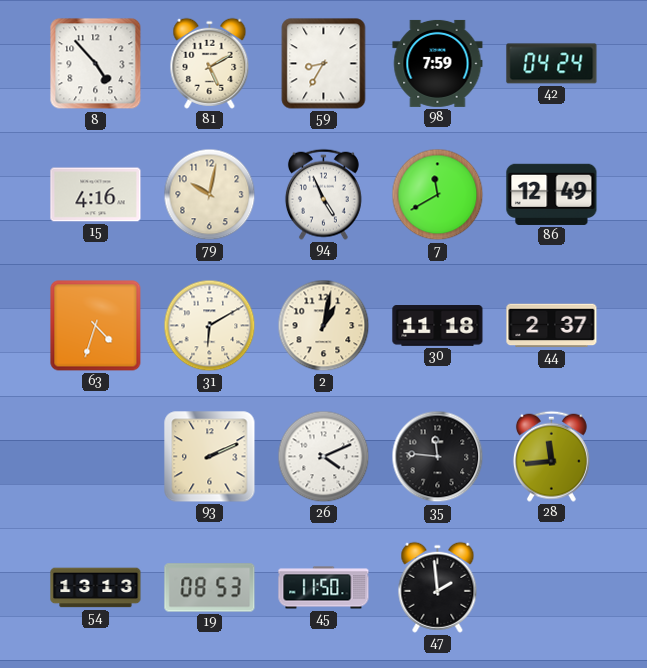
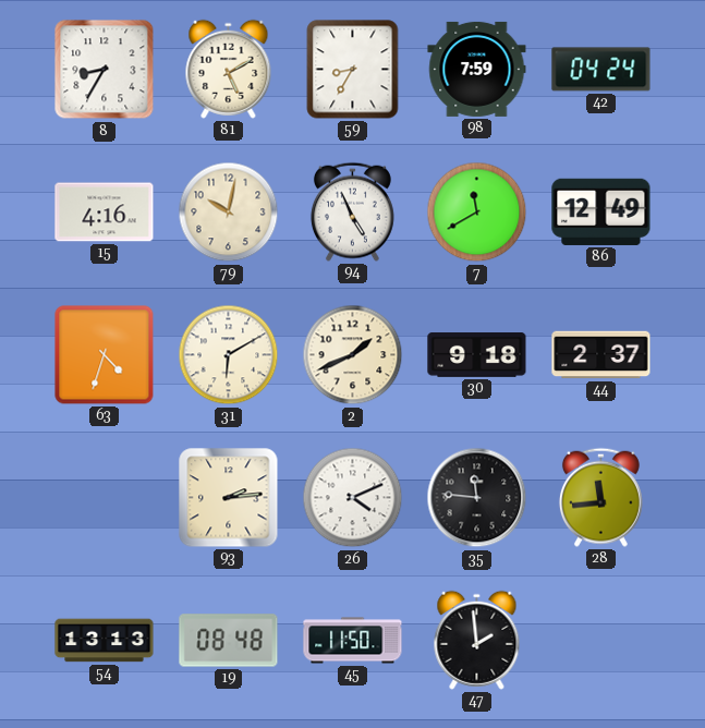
8: 4:53 -> 8:35 (105, 70)
2: 1:02 -> 1:41 (353, 355)
30: 11:18 -> 9:18 (477, 355)
93: 2:11 -> 2:14 (229, 498)
19: 08:53 -> 08:48 (229, 641)
